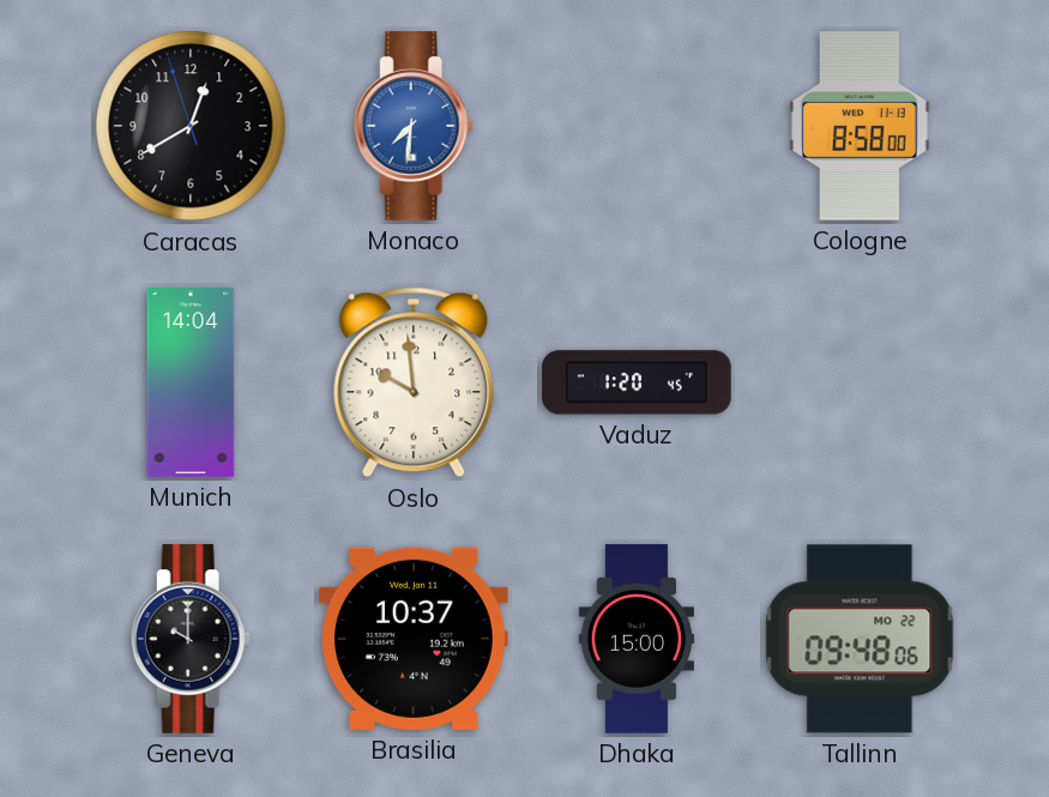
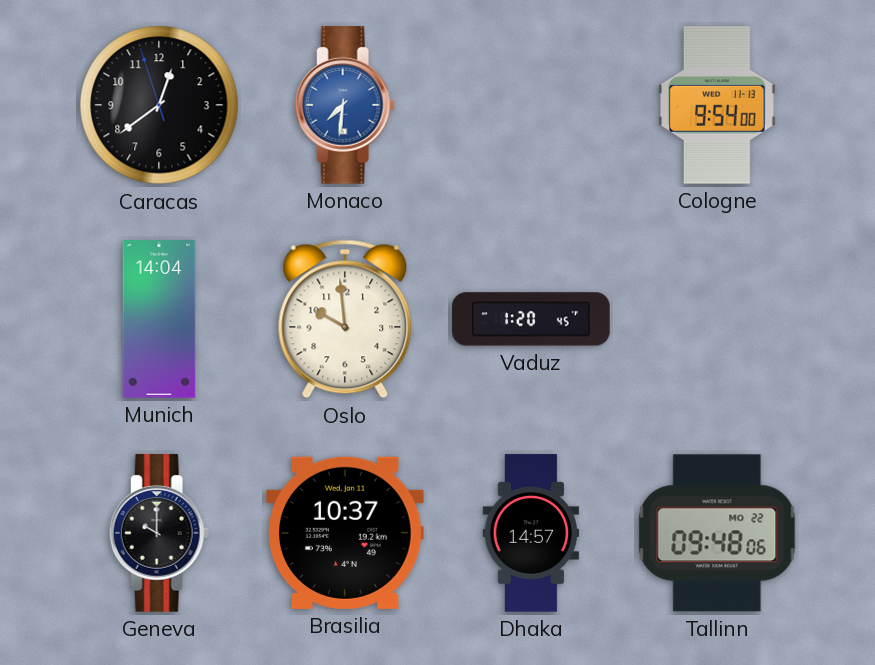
Caracas: 12:39 -> 12:38 (159, 105)
Cologne: 8:58 -> 9:54 (718, 105)
Dhaka: 15:00 -> 14:57 (530, 533)
